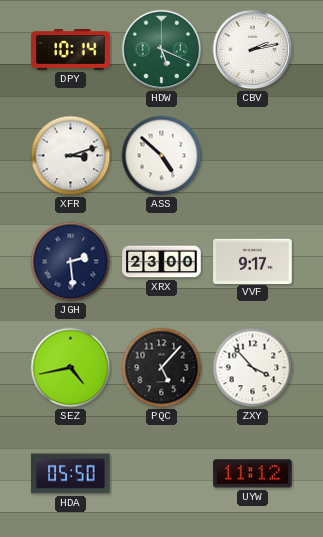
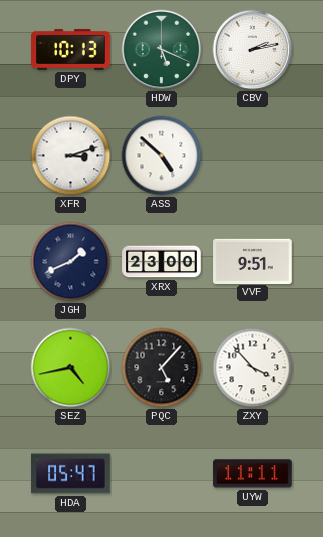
DPY: 10:14 -> 10:13 (71, 50)
JGH: 2:29 -> 1:41 (71, 262)
VVF: 9:17 -> 9:51 (253, 261)
HDA: 05:50 -> 05:47 (71, 474)
UYW: 11:12 -> 11:11 (253, 474)
